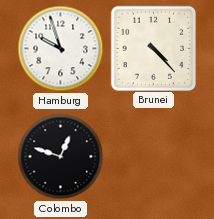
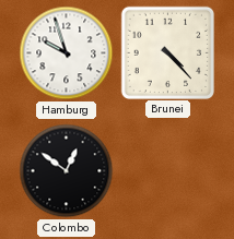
Colombo: 12:48 -> 12:51 (67, 171)
